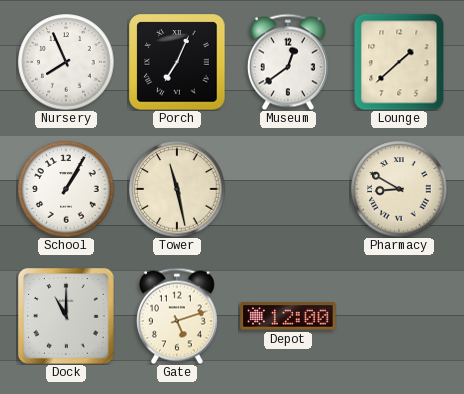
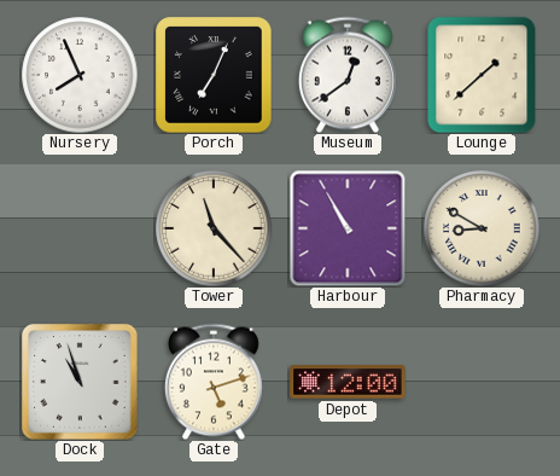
School: 1:05 -> none (66, 189)
Tower: 11:28 -> 11:23 (214, 228)
Harbour: none -> 10:55 (348, 228)
Dock: 11:00 -> 10:57 (80, 382)
